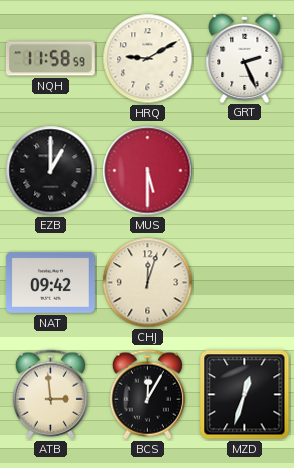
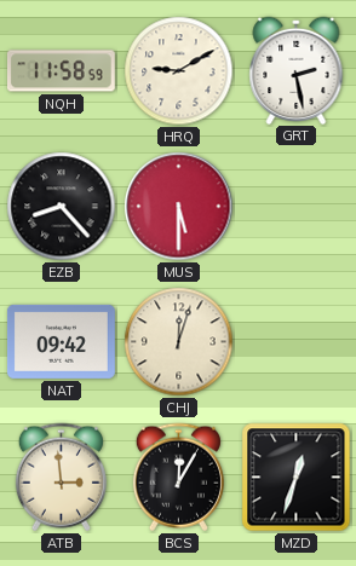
GRT: 2:26 -> 2:28 (297, 70)
EZB: 1:00 -> 8:23 (62, 207)
